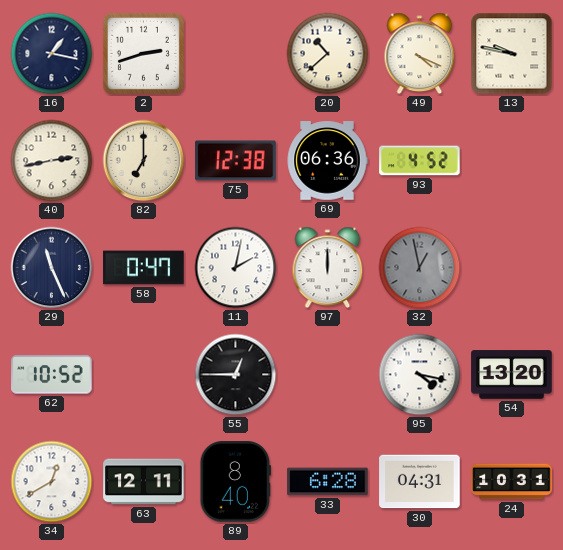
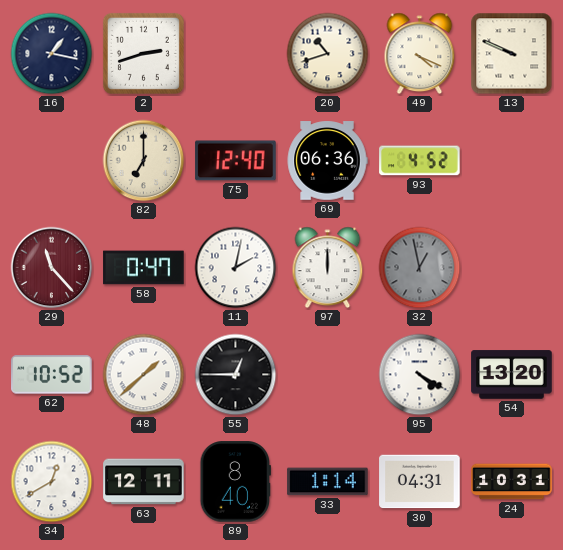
20: 10:38 -> 10:42 (328, 54)
13: 9:47 -> 9:49 (512, 54)
40: 2:43 -> none (52, 161)
75: 12:38 -> 12:40 (236, 161)
29: 11:26 -> 11:23 (52, 268)
29 dial: navy -> burgundy (52, 268)
48: none -> 1:38 (144, 375)
95: 4:17 -> 4:20 (420, 375)
33: 6:28 -> 1:14 (328, 482)
